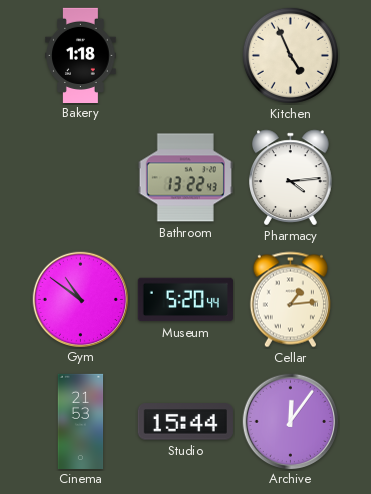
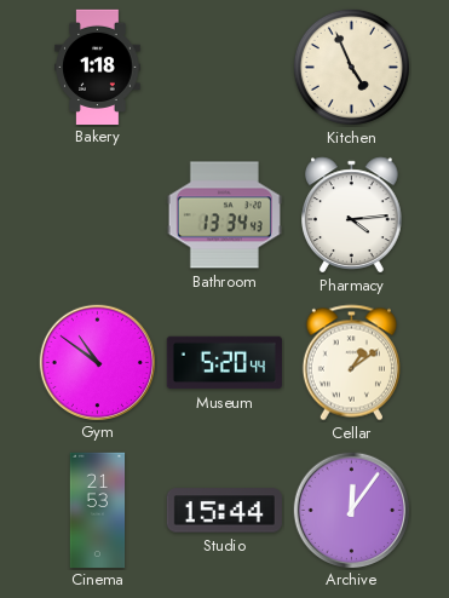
Bathroom: 13:22 -> 13:34 (224, 215)
Cellar: 1:14 -> 1:09 (351, 363)
